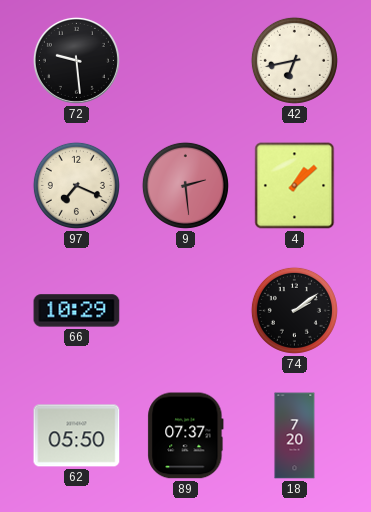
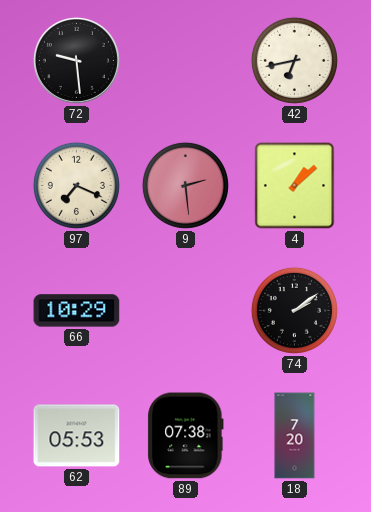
62: 05:50 -> 05:53 (77, 436)
89: 07:37 -> 07:38 (186, 436)
